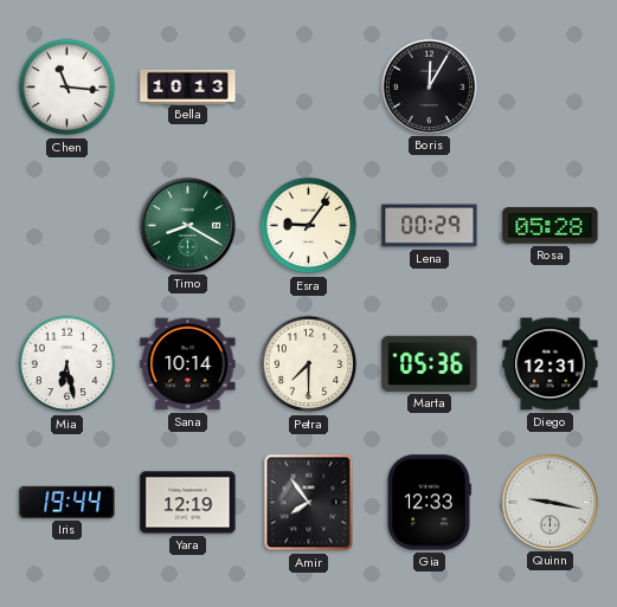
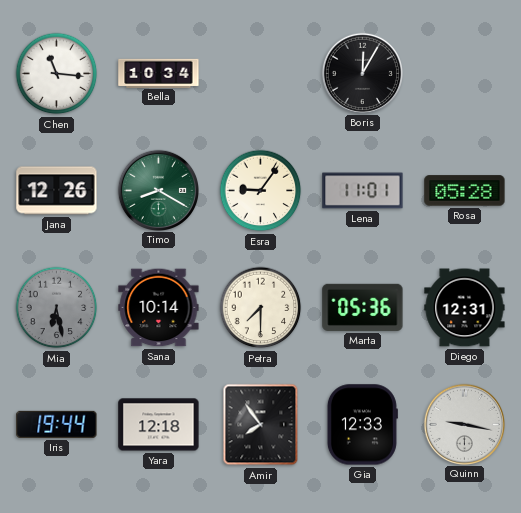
Bella: 10:13 -> 10:34 (159, 73)
Jana: none -> 12:26 (57, 191)
Lena: 00:29 -> 11:01 (363, 191)
Mia dial: white -> grey (57, 308)
Yara: 12:19 -> 12:18 (159, 425)
